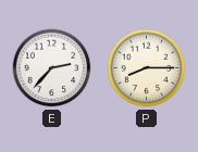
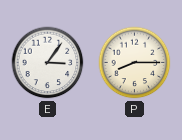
E: 2:37 -> 3:06 (48, 63)
